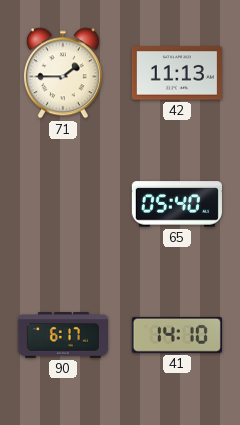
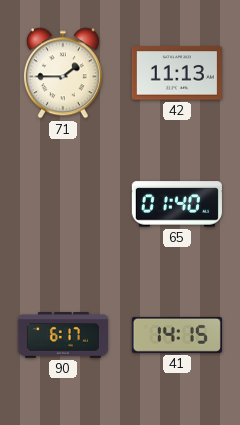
65: 05:40 -> 01:40 (177, 204)
41: 14:10 -> 14:15 (177, 335)
